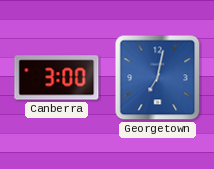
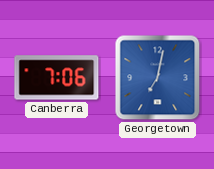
Canberra: 3:00 -> 7:06 (57, 78)
